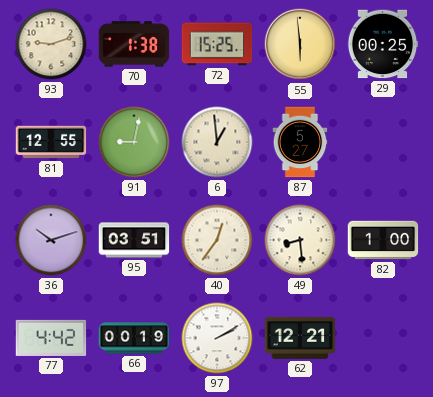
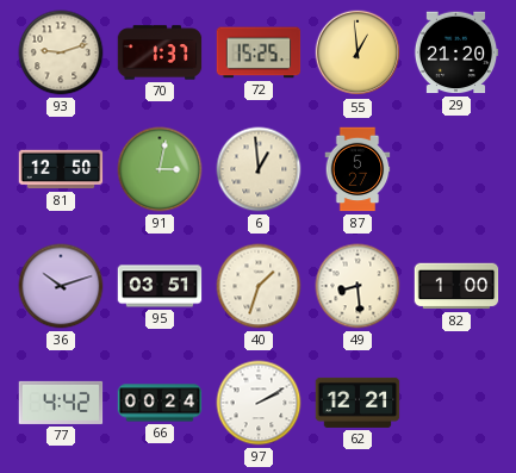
70: 1:38 -> 1:37 (160, 52)
55: 5:59 -> 12:59 (358, 52)
29: 00:25 -> 21:20 (456, 52)
81: 12:55 -> 12:50 (61, 169)
91: 9:02 -> 3:02 (160, 169)
40: 12:36 -> 1:33 (259, 286)
66: 00:19 -> 00:24 (160, 403)
